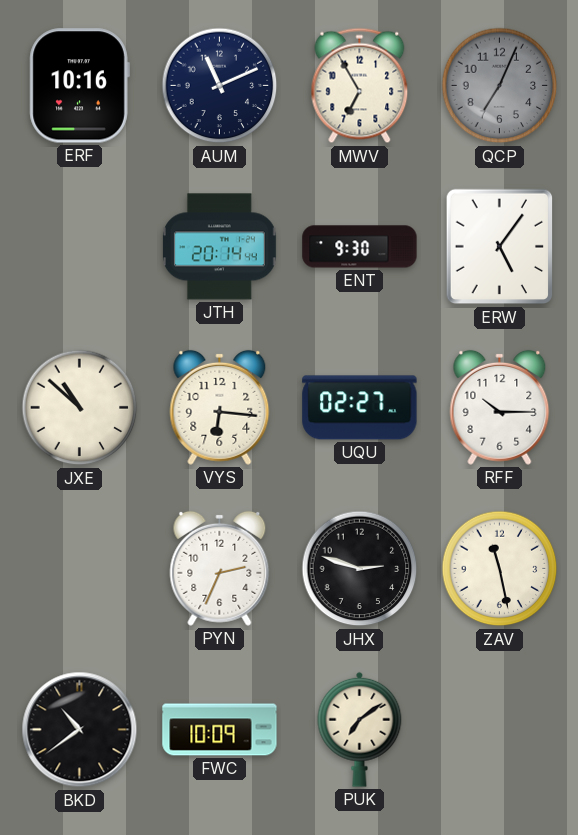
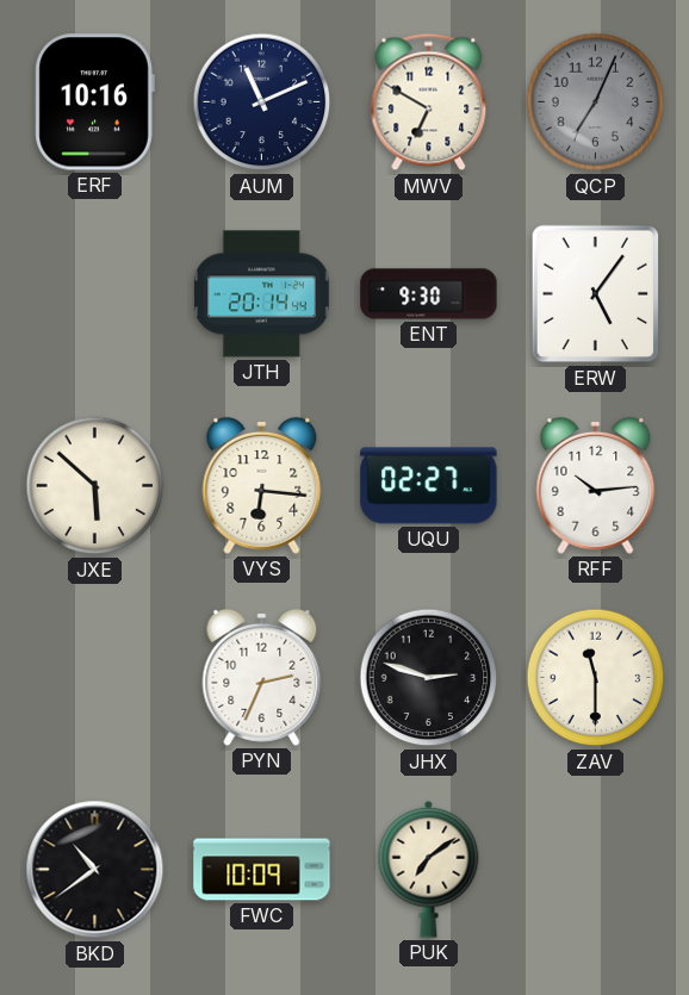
MWV: 6:55 -> 6:50 (429, 102)
JXE: 10:52 -> 5:52 (95, 486)
RFF: 10:15 -> 10:14 (596, 485)
ZAV: 11:28 -> 11:30 (596, 678)
